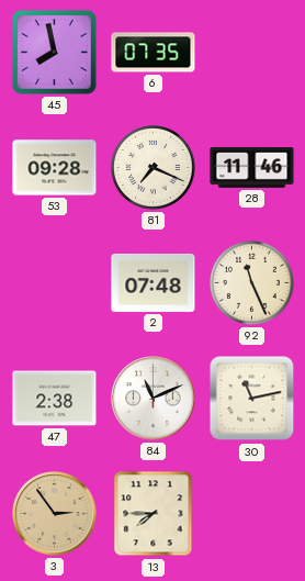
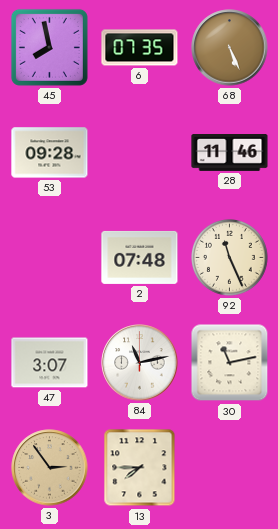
68: none -> 5:26 (230, 48)
81: 7:19 -> none (154, 168)
47: 2:38 -> 3:07 (50, 363)
84: 11:11 -> 11:13 (140, 363)
